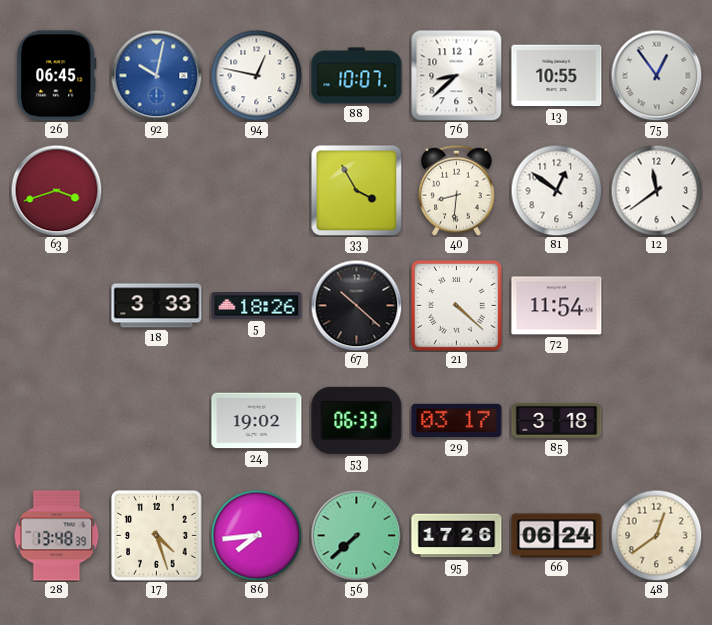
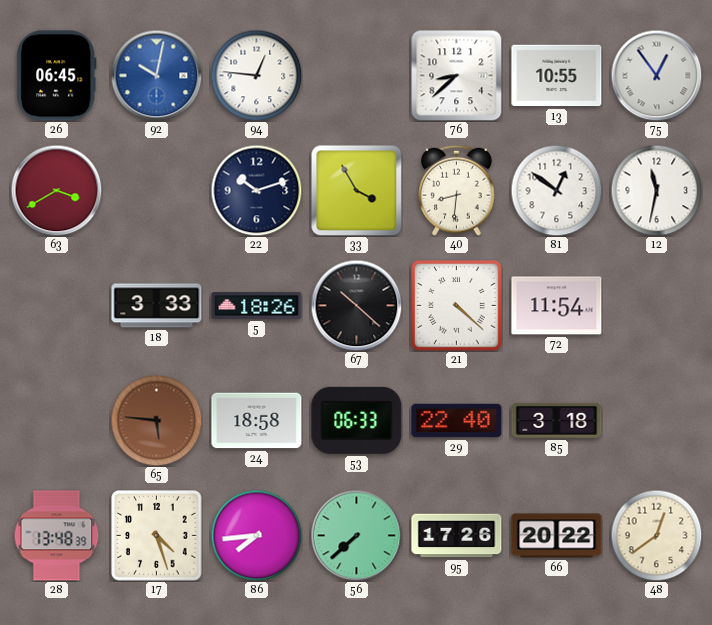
94: 12:47 -> 12:46 (256, 75)
88: 10:07 -> none (357, 76)
63: 3:42 -> 3:40 (56, 190)
22: none -> 10:12 (256, 190)
12: 11:39 -> 11:32 (656, 190)
65: none -> 5:46 (156, 420)
24: 19:02 -> 18:58 (257, 421)
29: 03:17 -> 22:40 (457, 421)
66: 06:24 -> 20:22 (557, 536)
